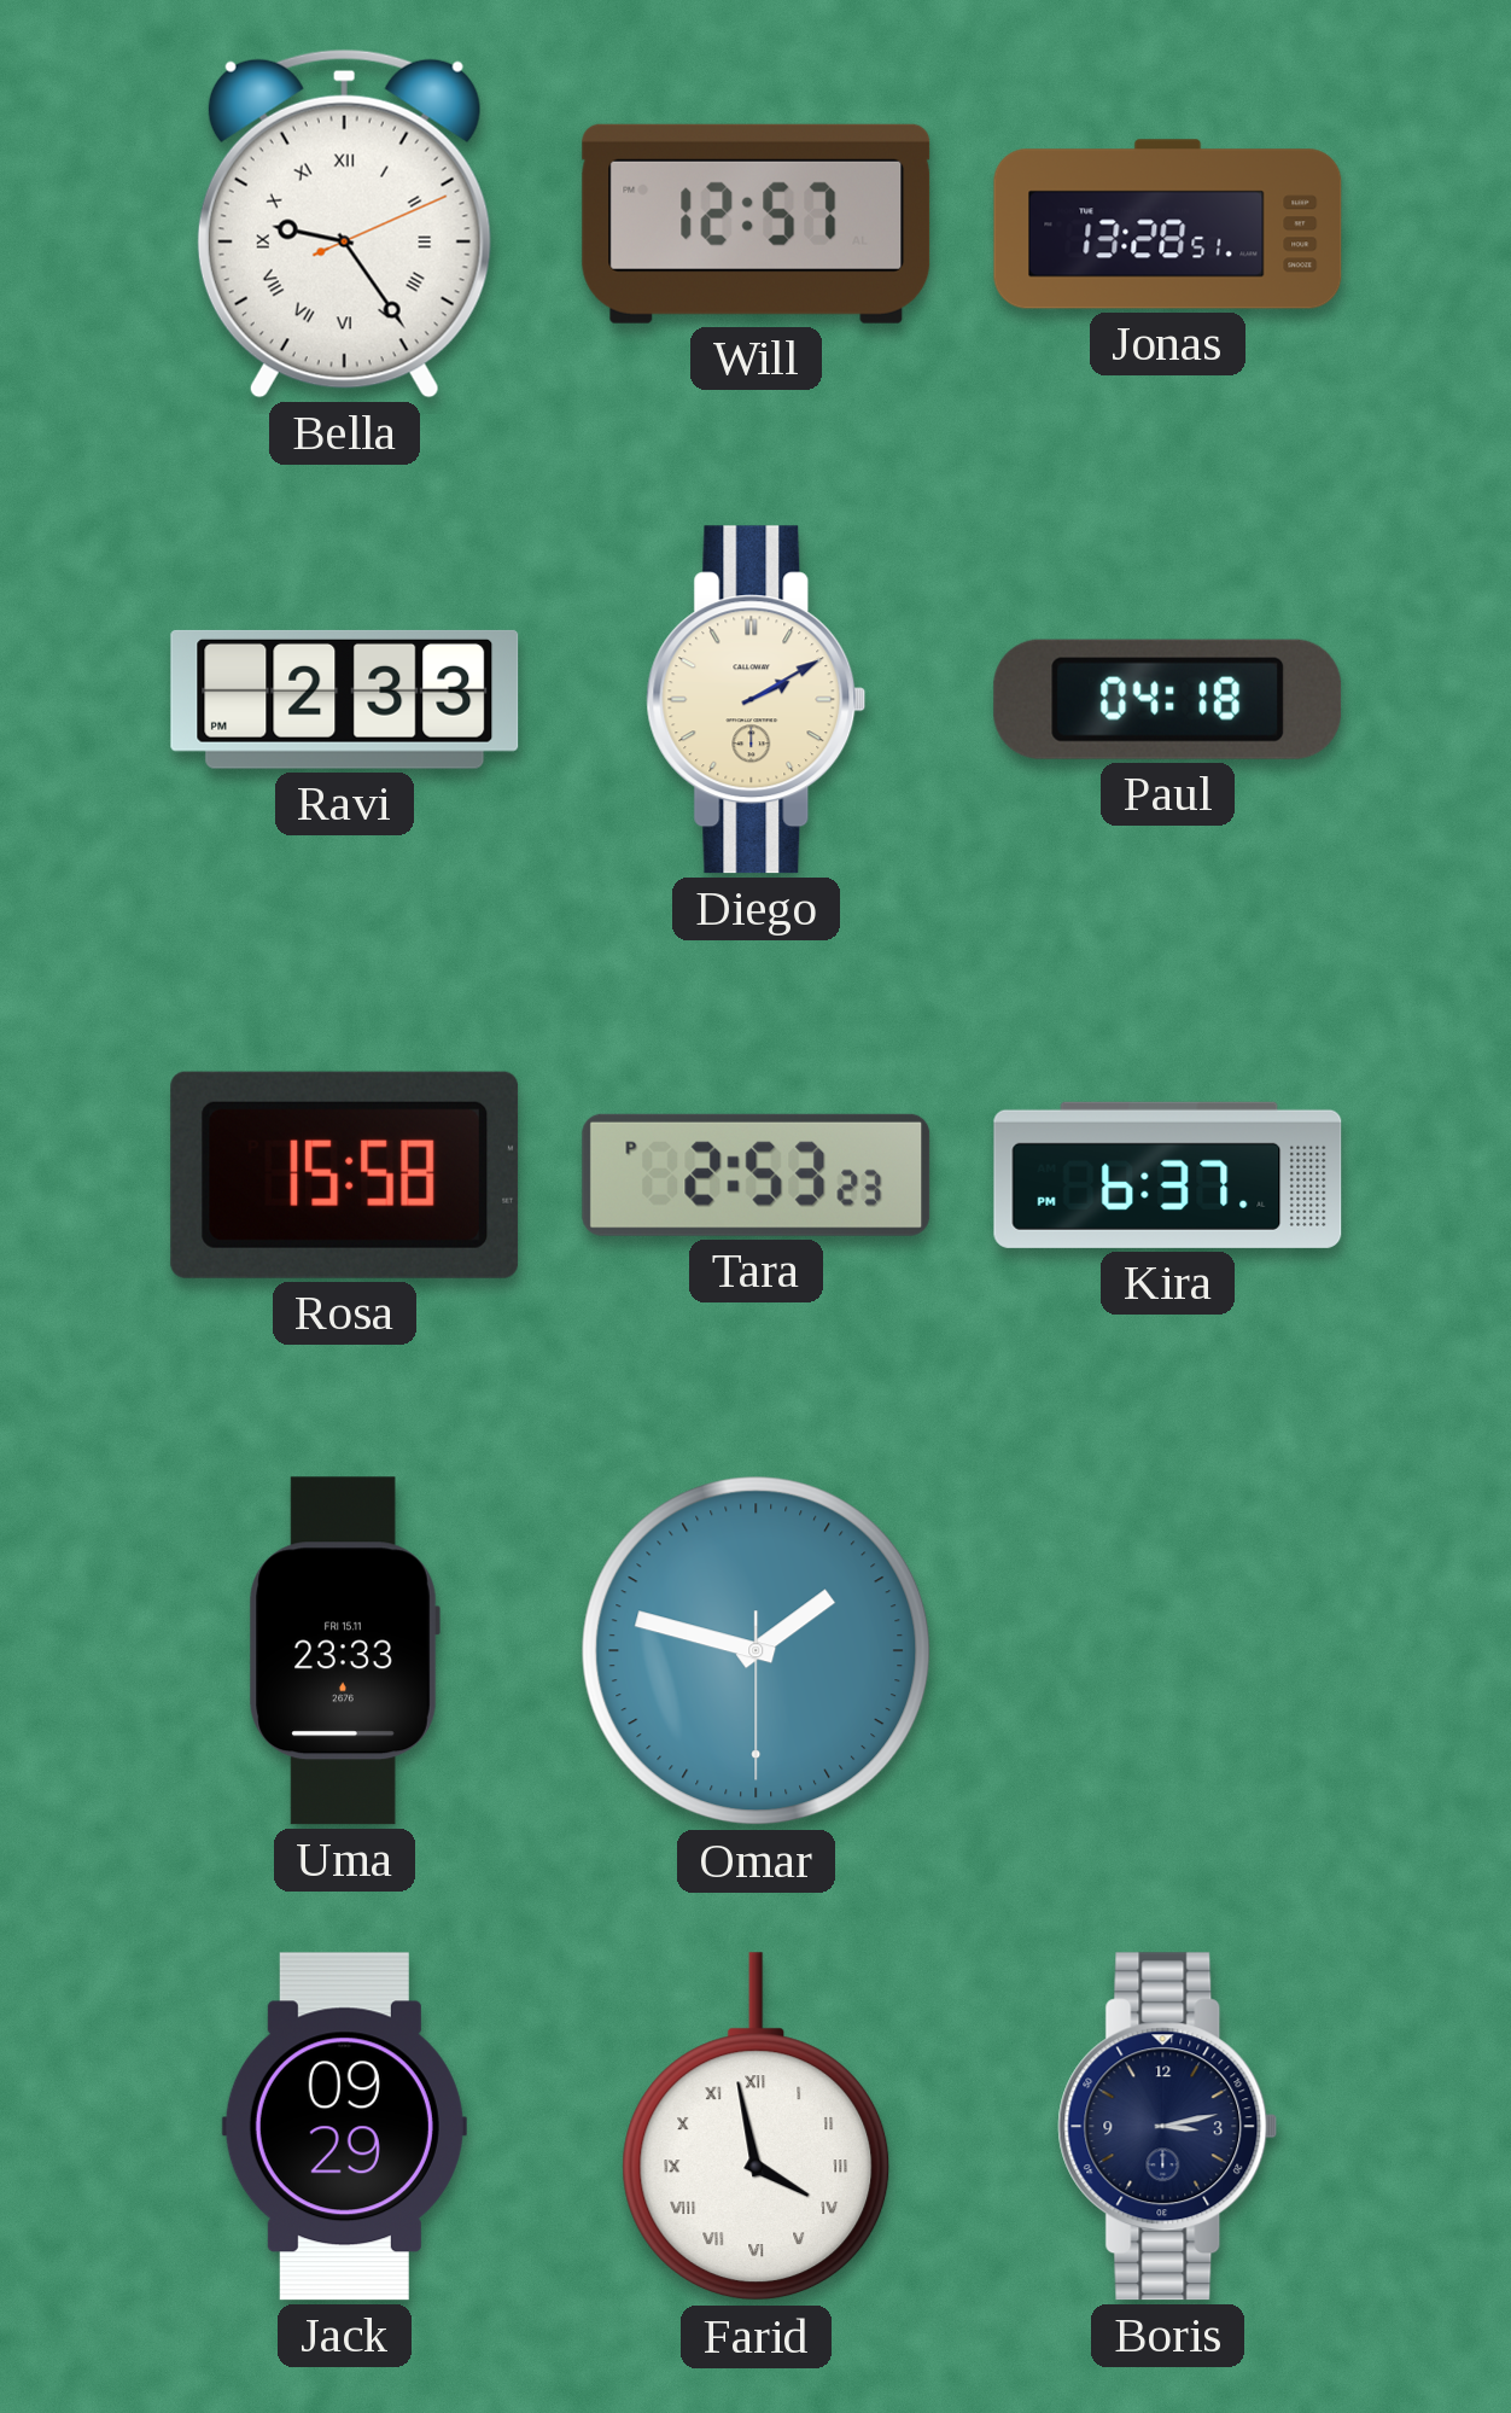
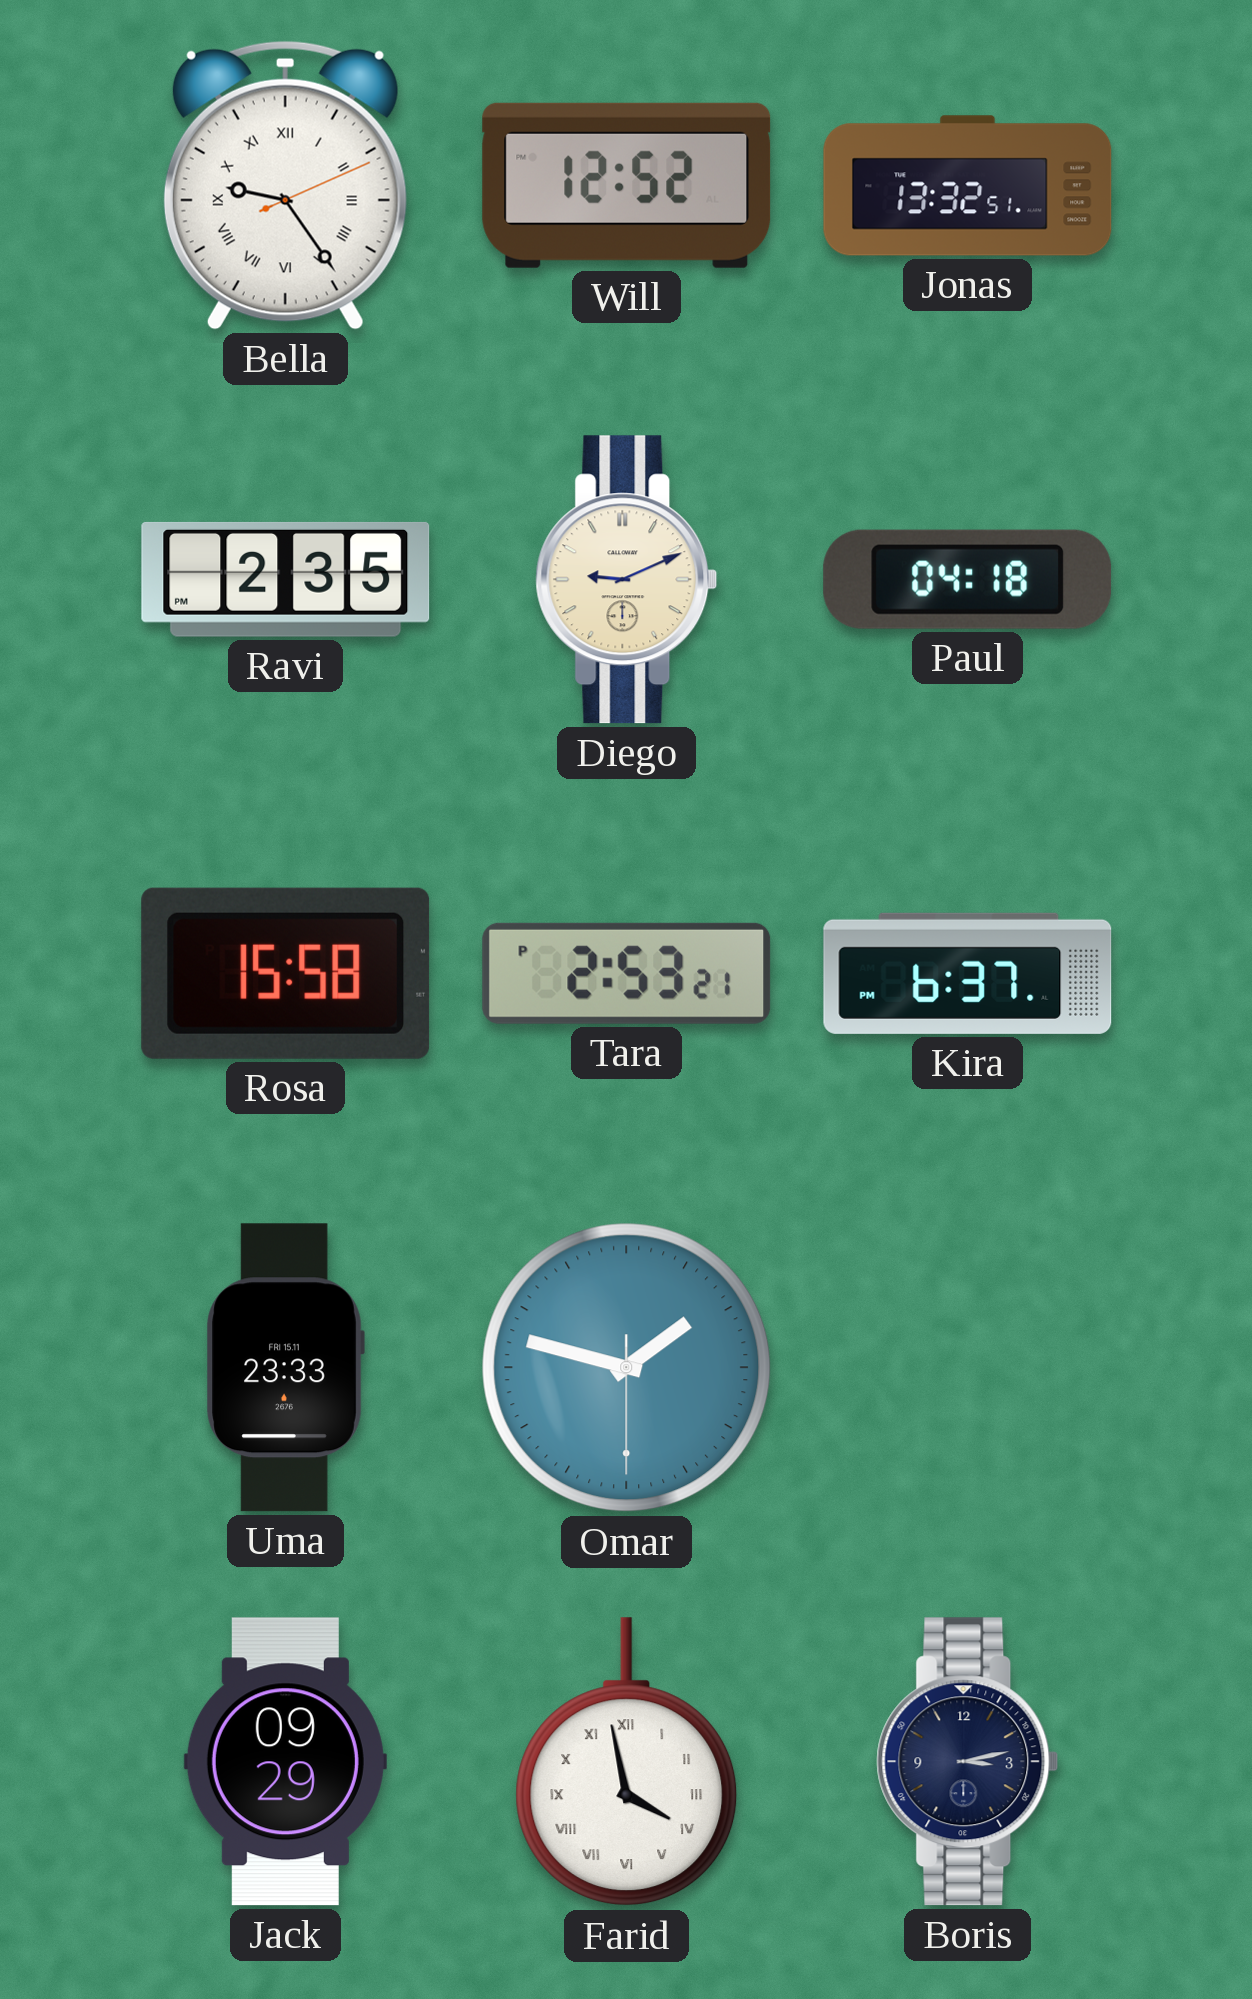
Will: 12:57 -> 12:52 (627, 185)
Jonas: 13:28 -> 13:32 (968, 186)
Ravi: 2:33 -> 2:35 (286, 579)
Diego: 2:10 -> 9:11 (627, 580)
Tara: 2:53:23 PM -> 2:53:21 PM (627, 973)
